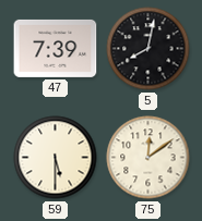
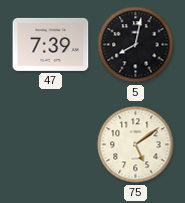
59: 5:30 -> none (56, 158)
75: 12:09 -> 5:09 (136, 145)
